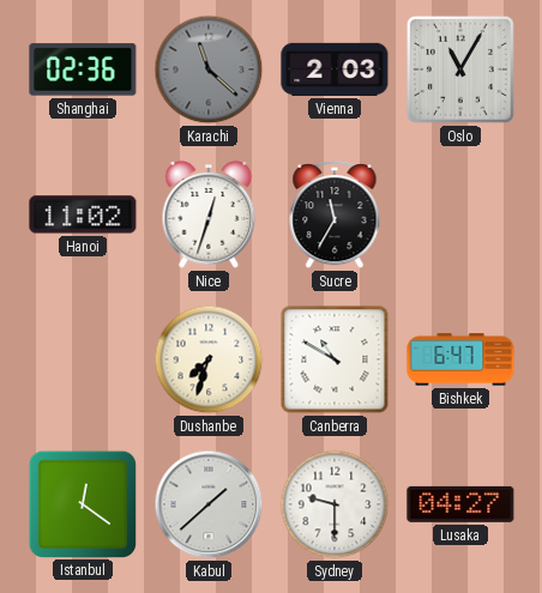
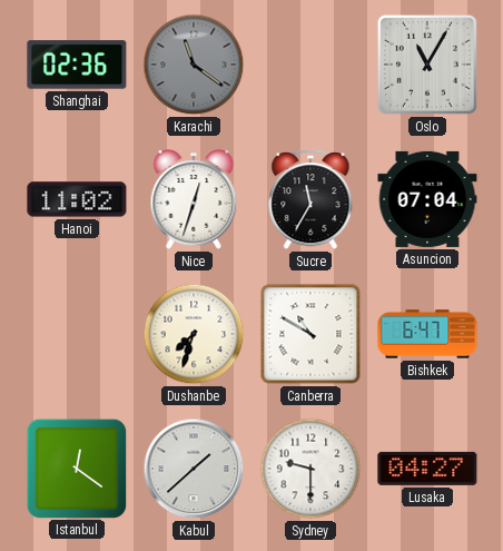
Karachi: 11:22 -> 11:21 (194, 65)
Vienna: 2:03 -> none (335, 69)
Asuncion: none -> 07:04 (427, 199)
